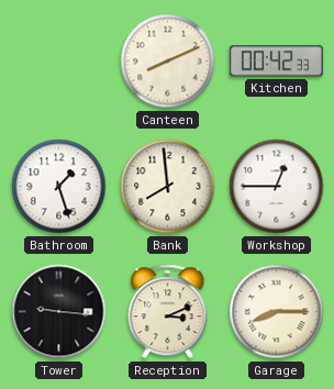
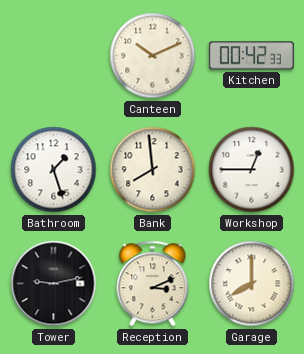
Canteen: 8:11 -> 10:11 (153, 56)
Tower: 9:16 -> 9:13 (54, 284)
Garage: 8:15 -> 8:00 (252, 284)
